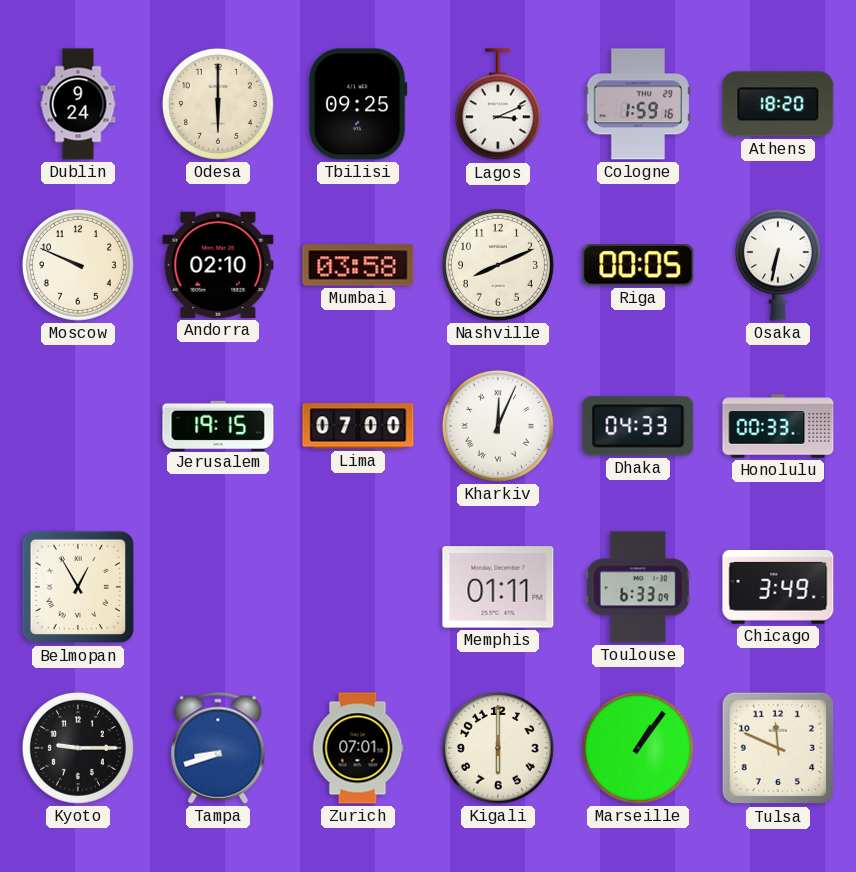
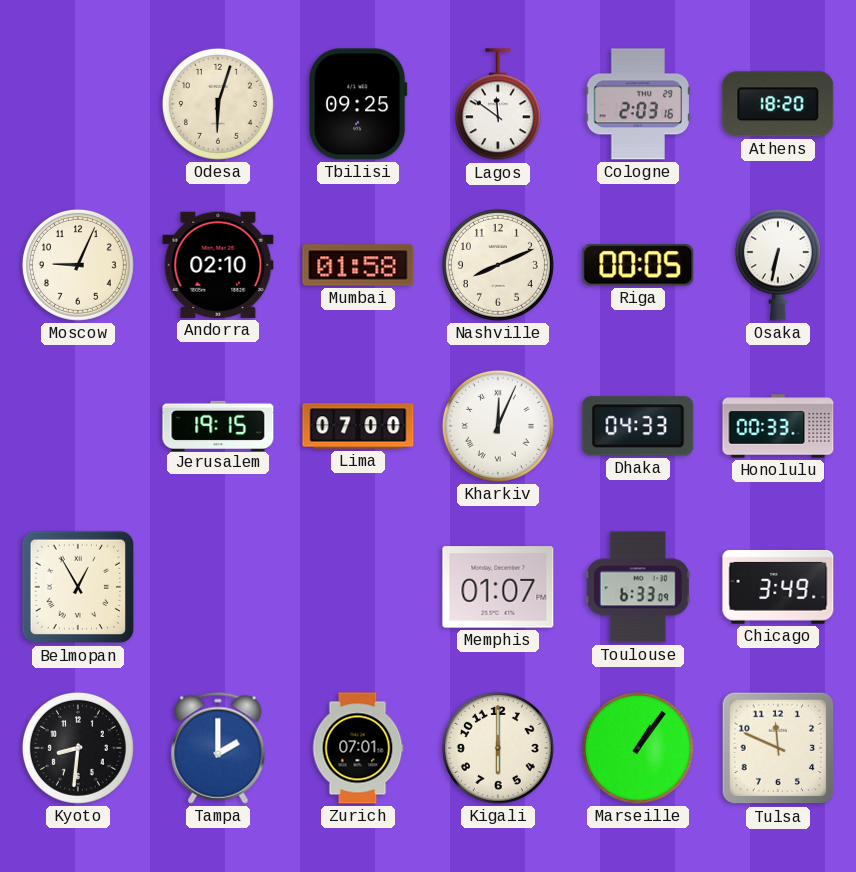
Dublin: 9:24 -> none (78, 104)
Odesa: 6:00 -> 6:03 (218, 104)
Lagos: 3:11 -> 11:51 (498, 105)
Cologne: 1:59 -> 2:03 (637, 104)
Moscow: 9:49 -> 9:04 (78, 265)
Mumbai: 03:58 -> 01:58 (358, 265)
Memphis: 01:11 -> 01:07 (498, 587)
Kyoto: 9:15 -> 8:31 (78, 748)
Tampa: 8:42 -> 2:00 (218, 748)
